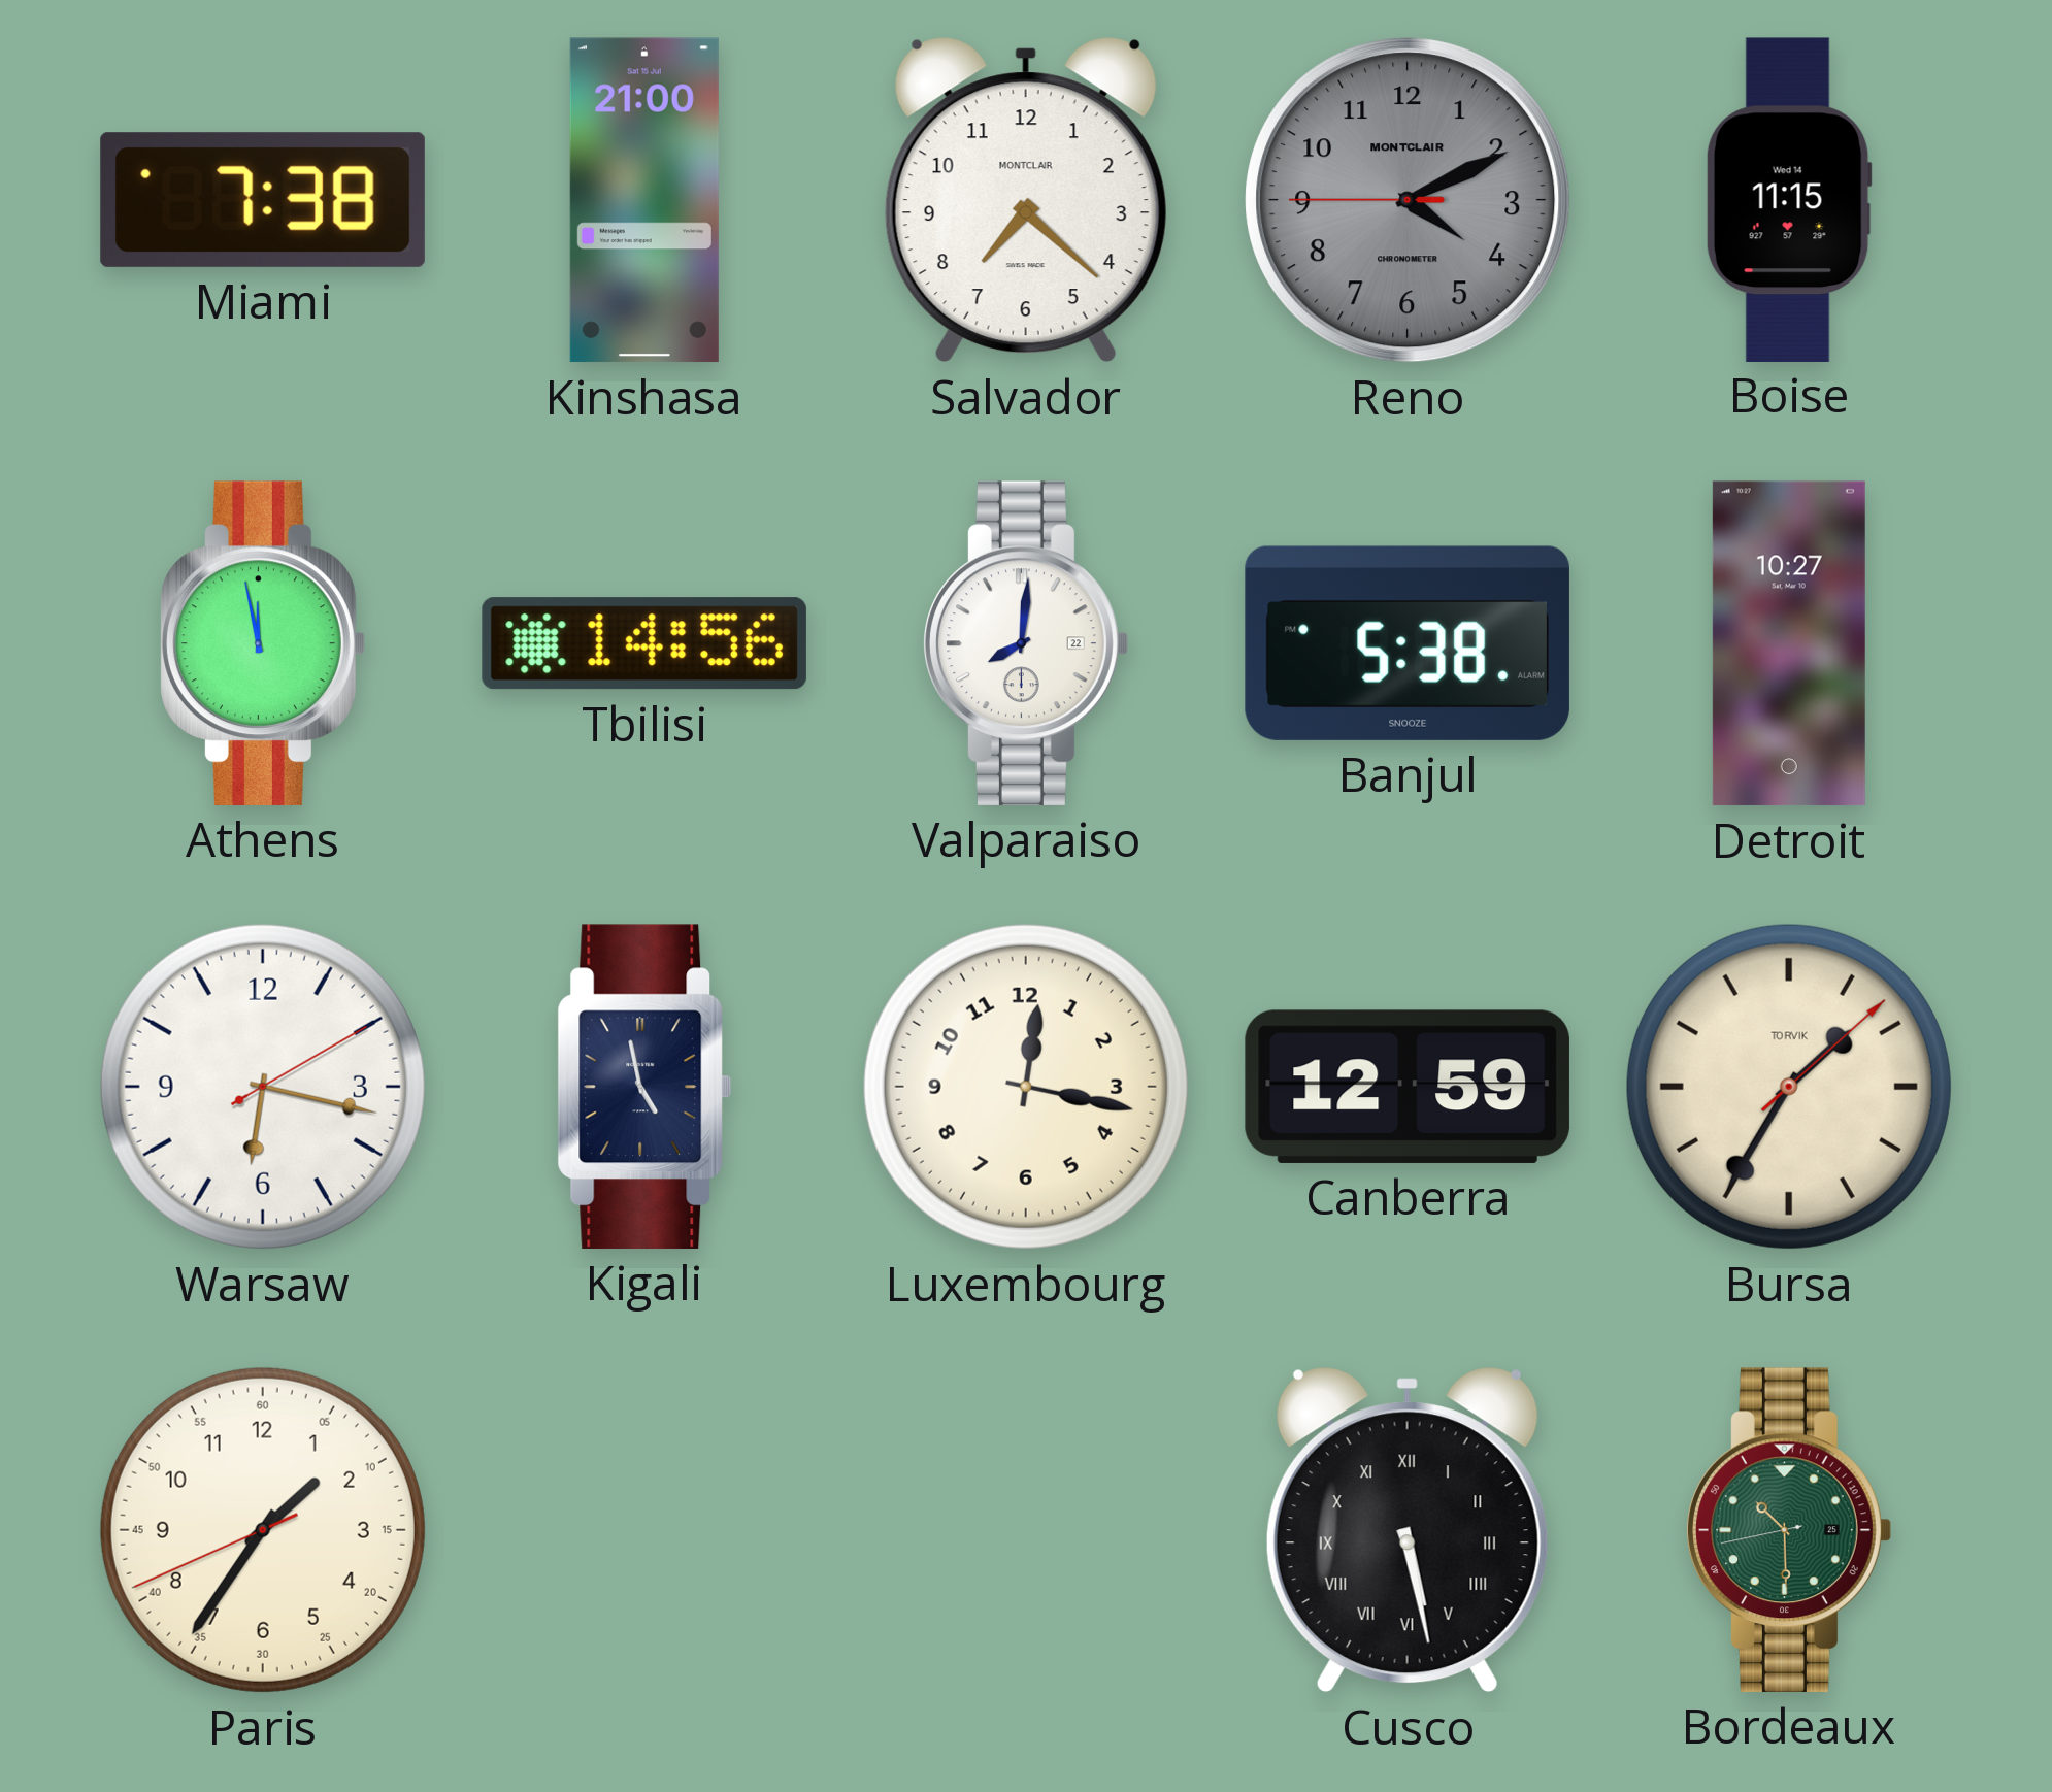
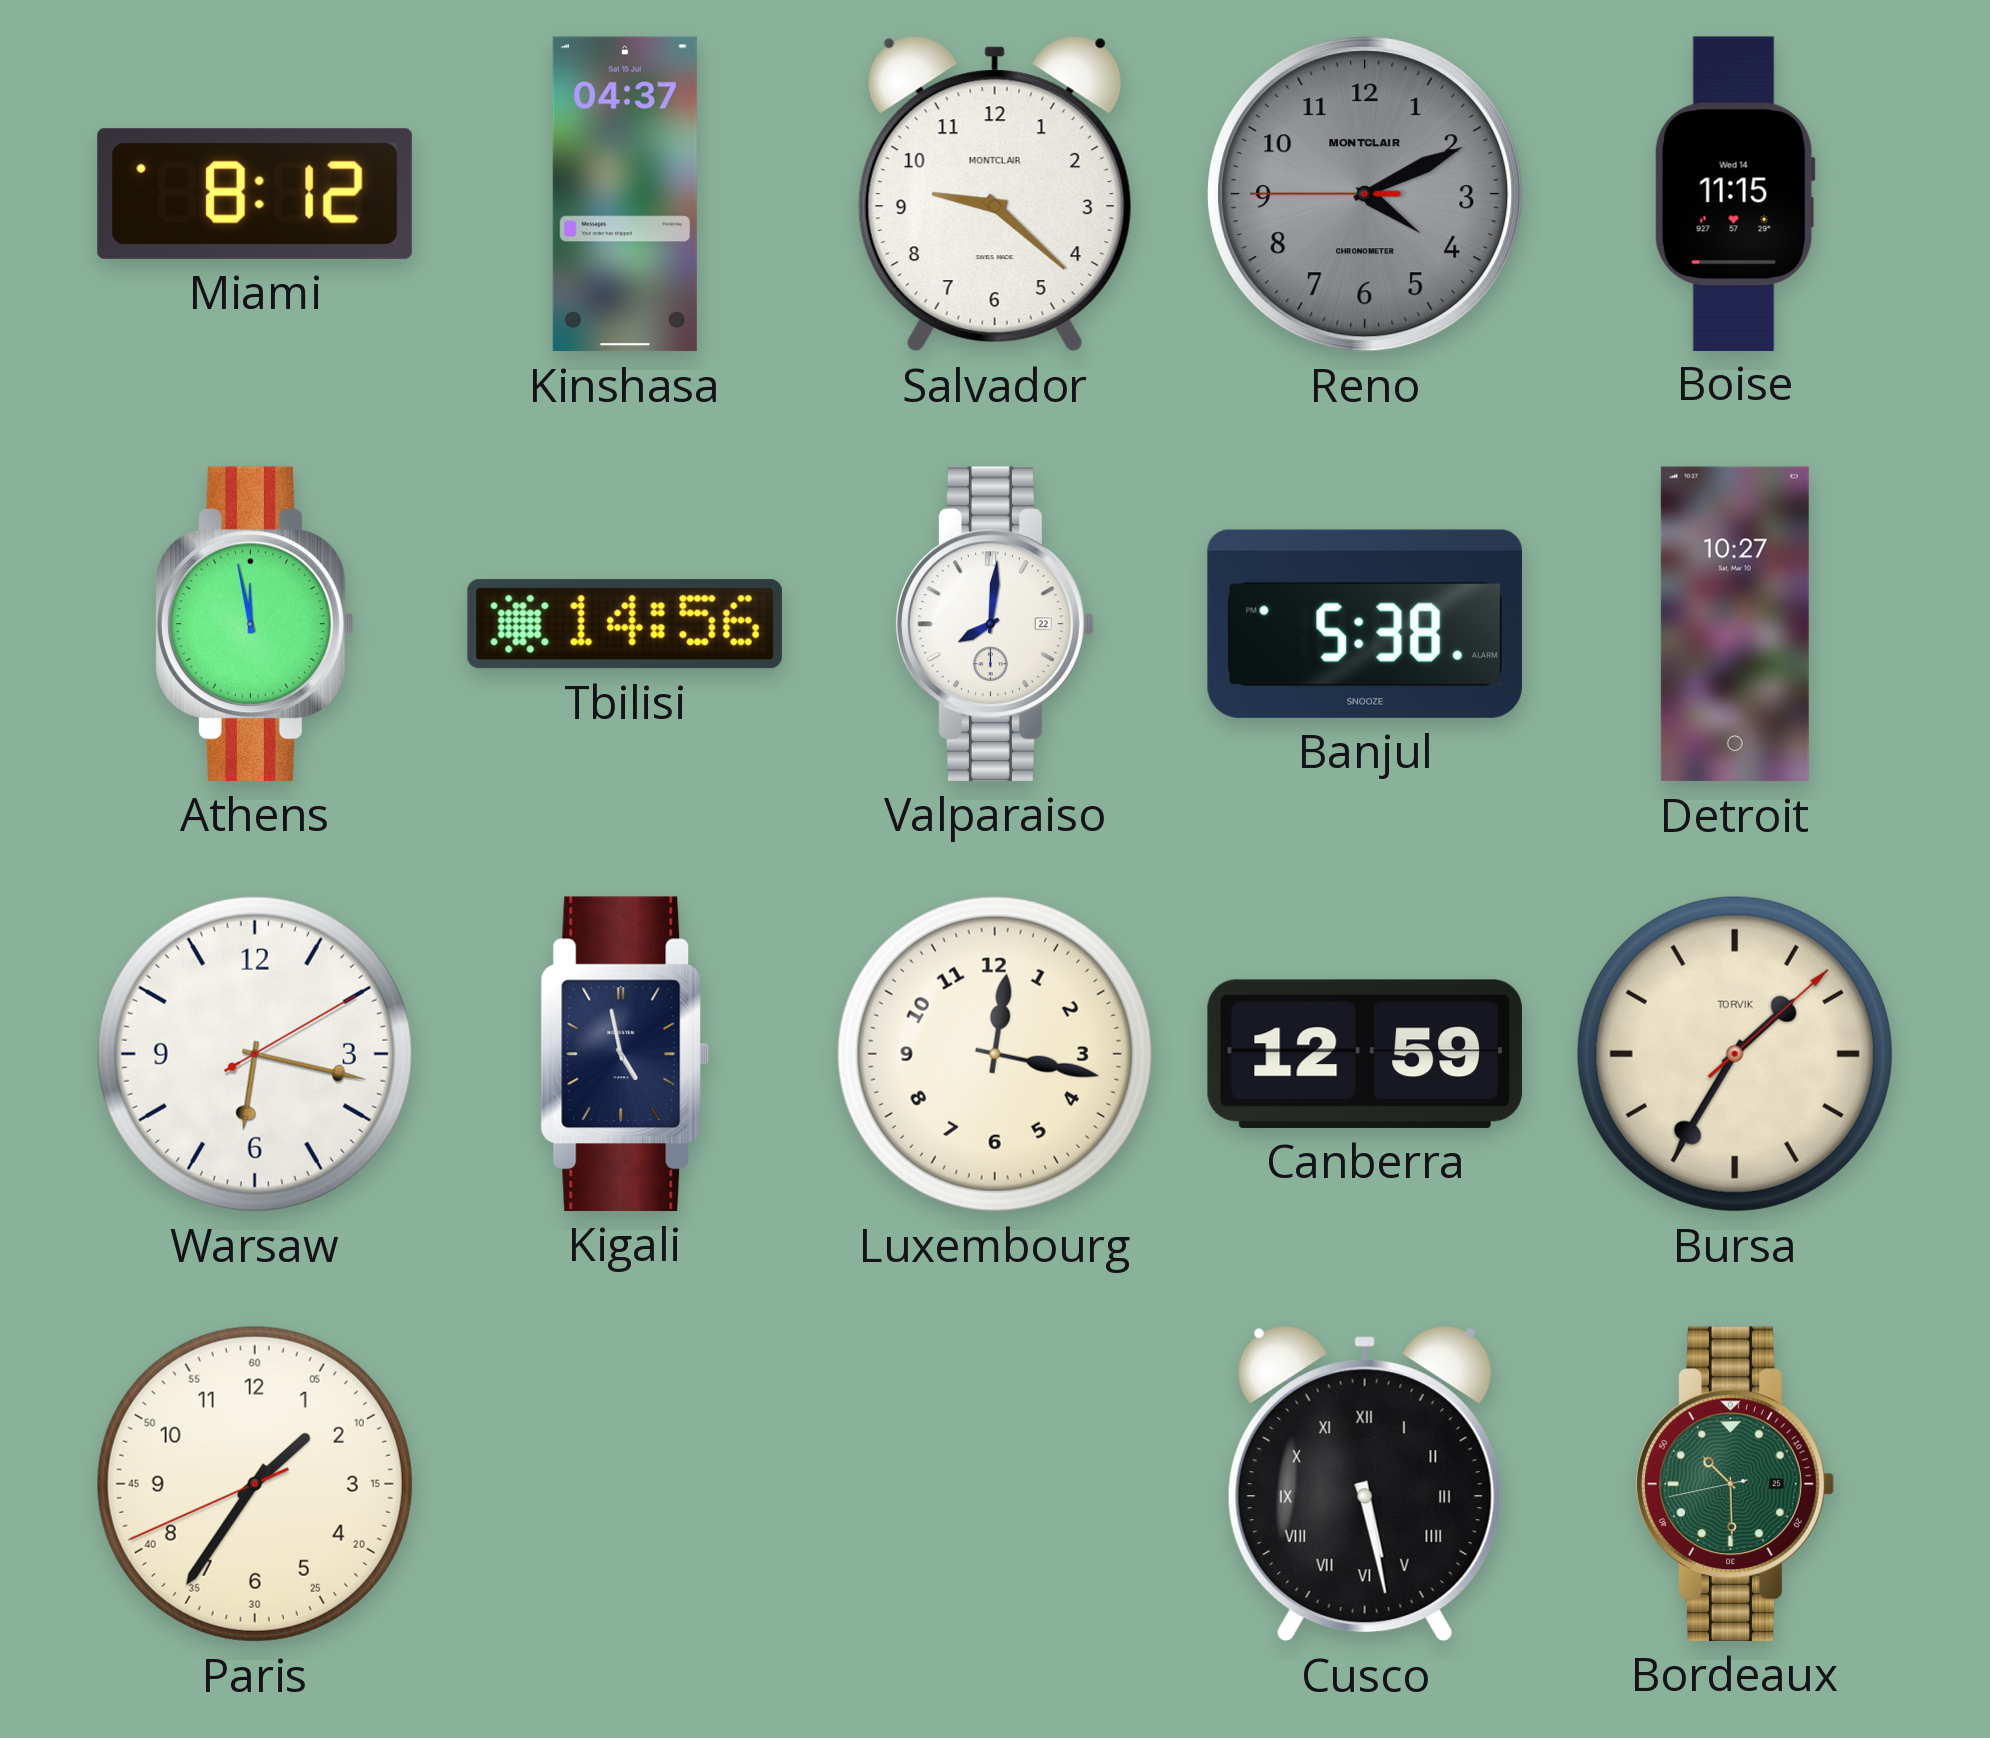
Miami: 7:38 -> 8:12 (255, 194)
Kinshasa: 21:00 -> 04:37 (625, 194)
Salvador: 7:22 -> 9:22 (995, 194)
